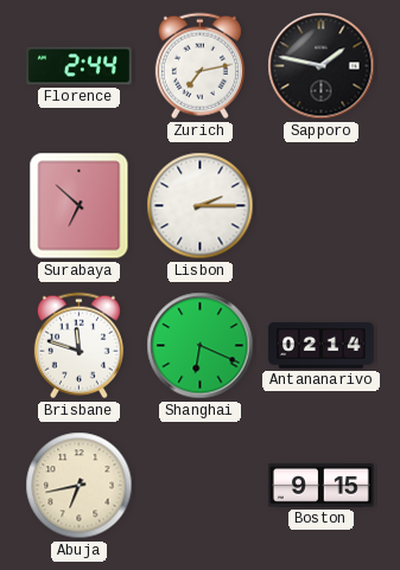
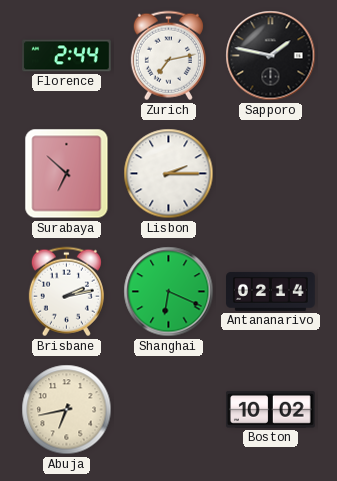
Brisbane: 11:48 -> 2:13 (66, 292)
Boston: 9:15 -> 10:02 (270, 409)
